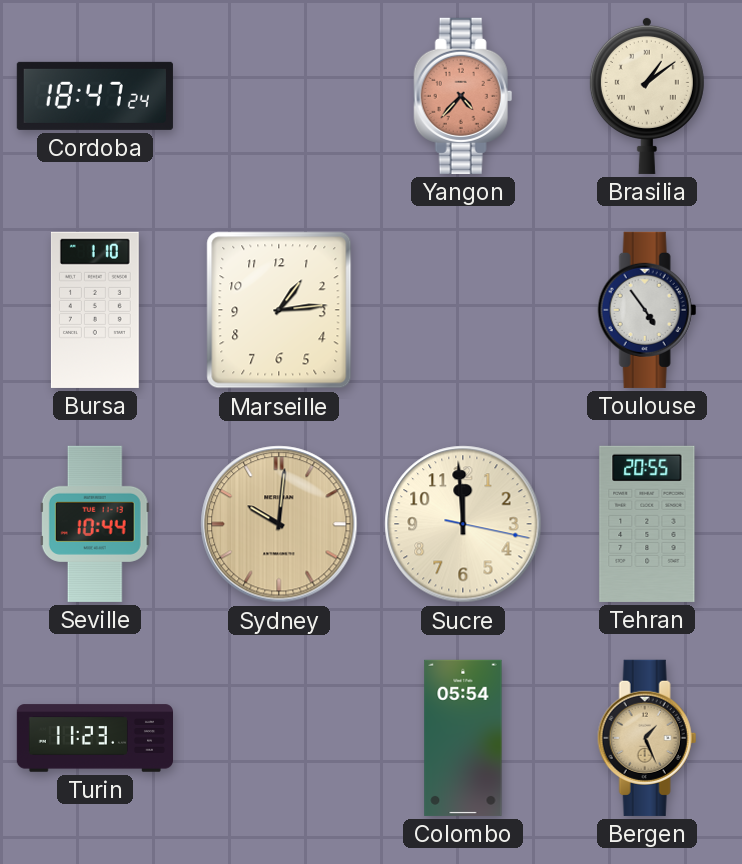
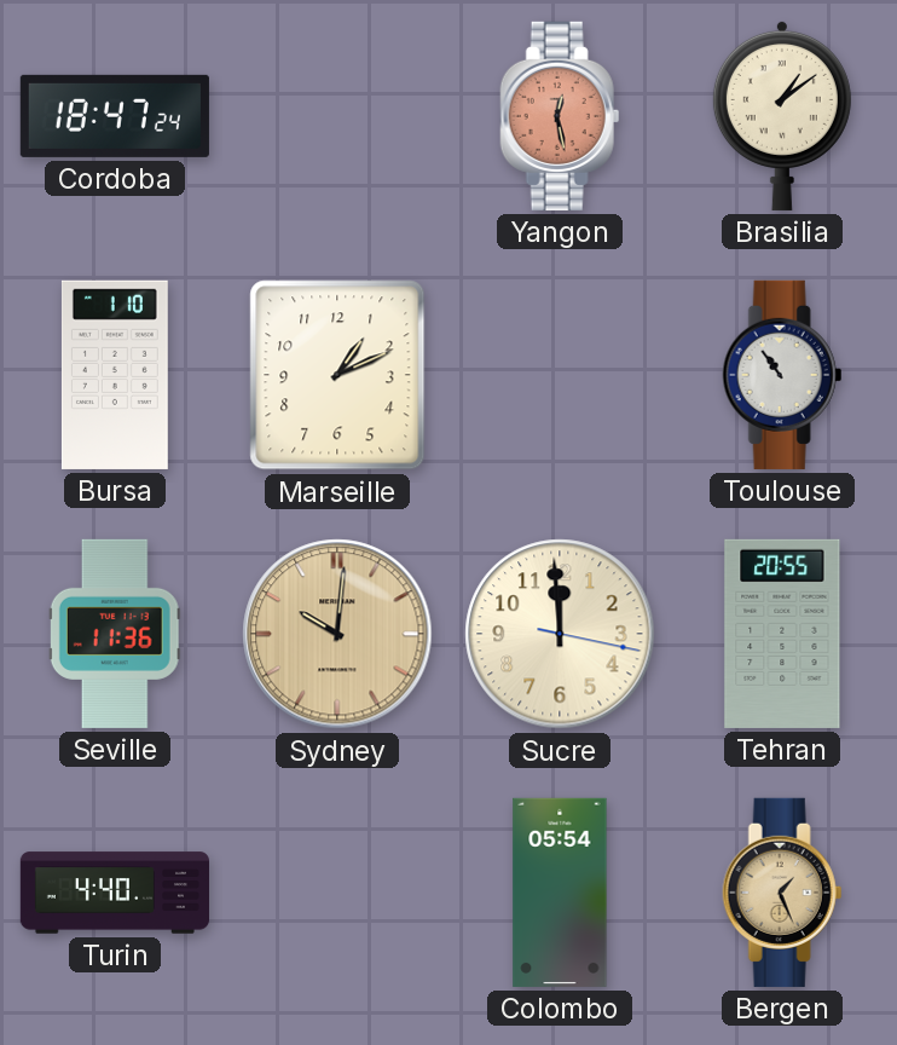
Yangon: 4:37 -> 12:28 (560, 116)
Marseille: 1:14 -> 1:11 (337, 375)
Toulouse: 4:54 -> 10:54 (782, 375)
Seville: 10:44 -> 11:36 (115, 634)
Turin: 11:23 -> 4:40 (114, 893)
